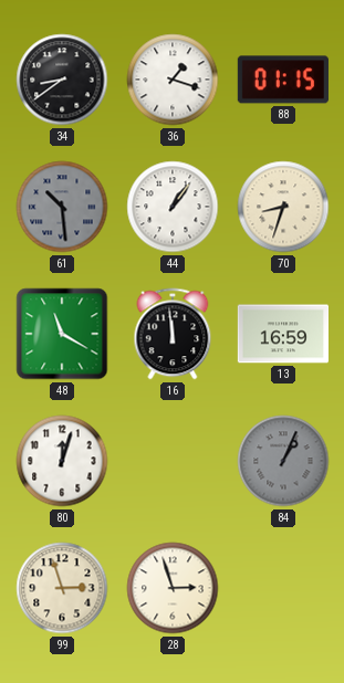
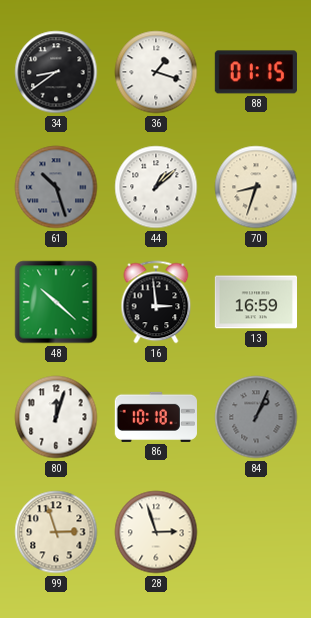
61: 10:29 -> 10:27 (56, 187)
44: 1:06 -> 1:08 (156, 187)
48: 11:20 -> 10:22 (56, 302)
16: 11:59 -> 2:59 (156, 302)
86: none -> 10:18 (156, 417)
